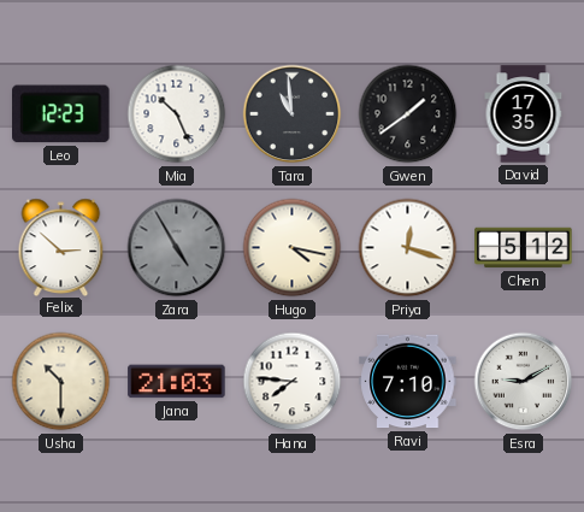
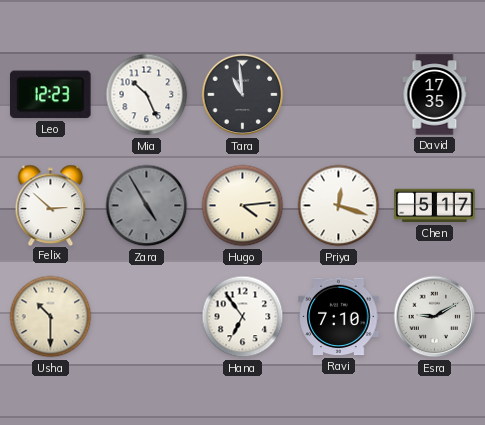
Gwen: 1:39 -> none (408, 114)
Hugo: 4:17 -> 4:14 (243, 206)
Chen: 5:12 -> 5:17 (435, 206)
Jana: 21:03 -> none (177, 382)
Hana: 7:46 -> 6:54 (243, 317)
